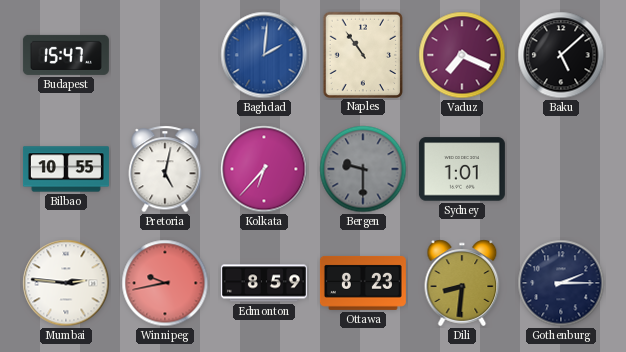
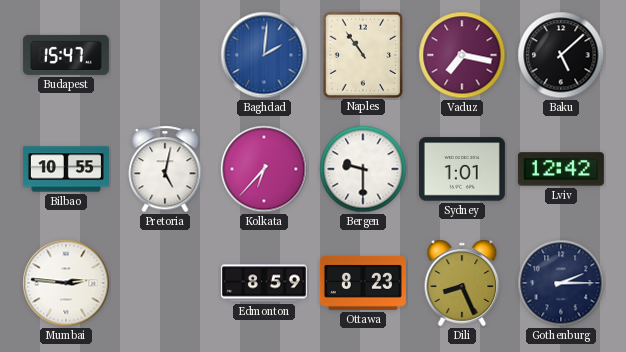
Vaduz: 7:19 -> 7:17 (462, 55)
Bergen dial: grey -> white (363, 169)
Lviv: none -> 12:42 (561, 169)
Winnipeg: 9:43 -> none (165, 283)
Dili: 8:31 -> 8:26 (462, 283)
